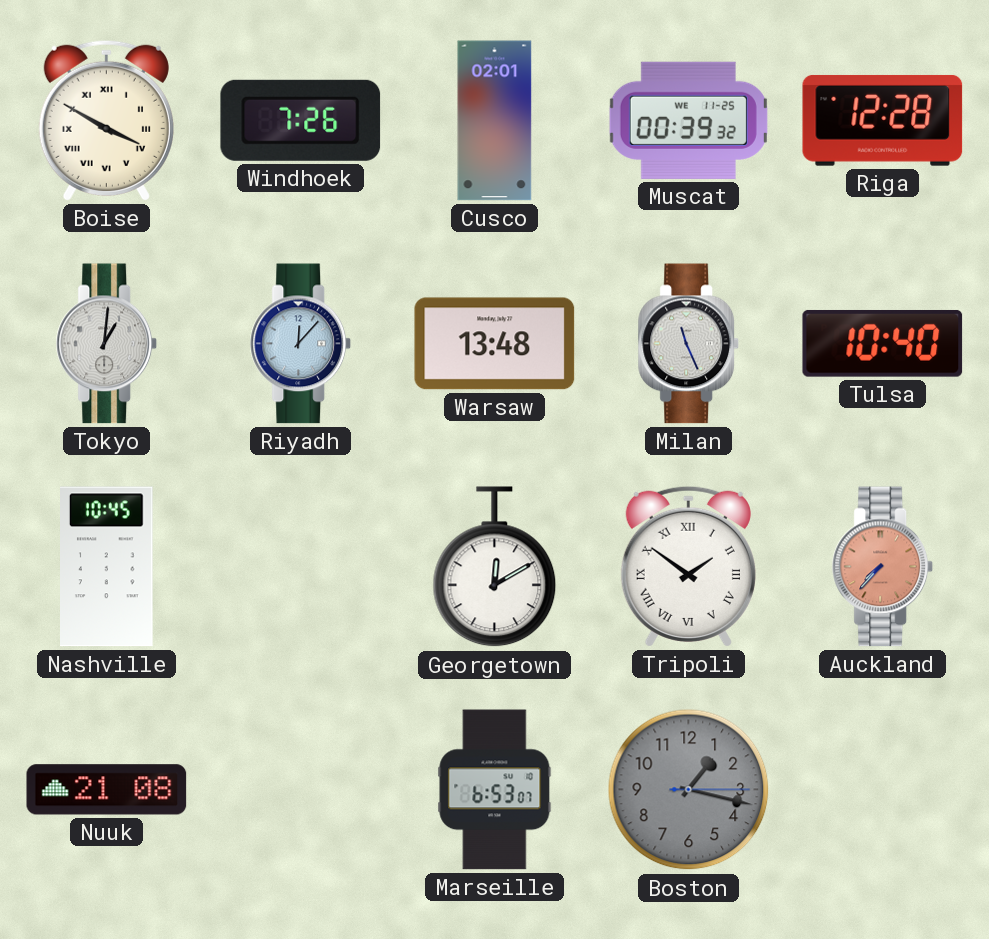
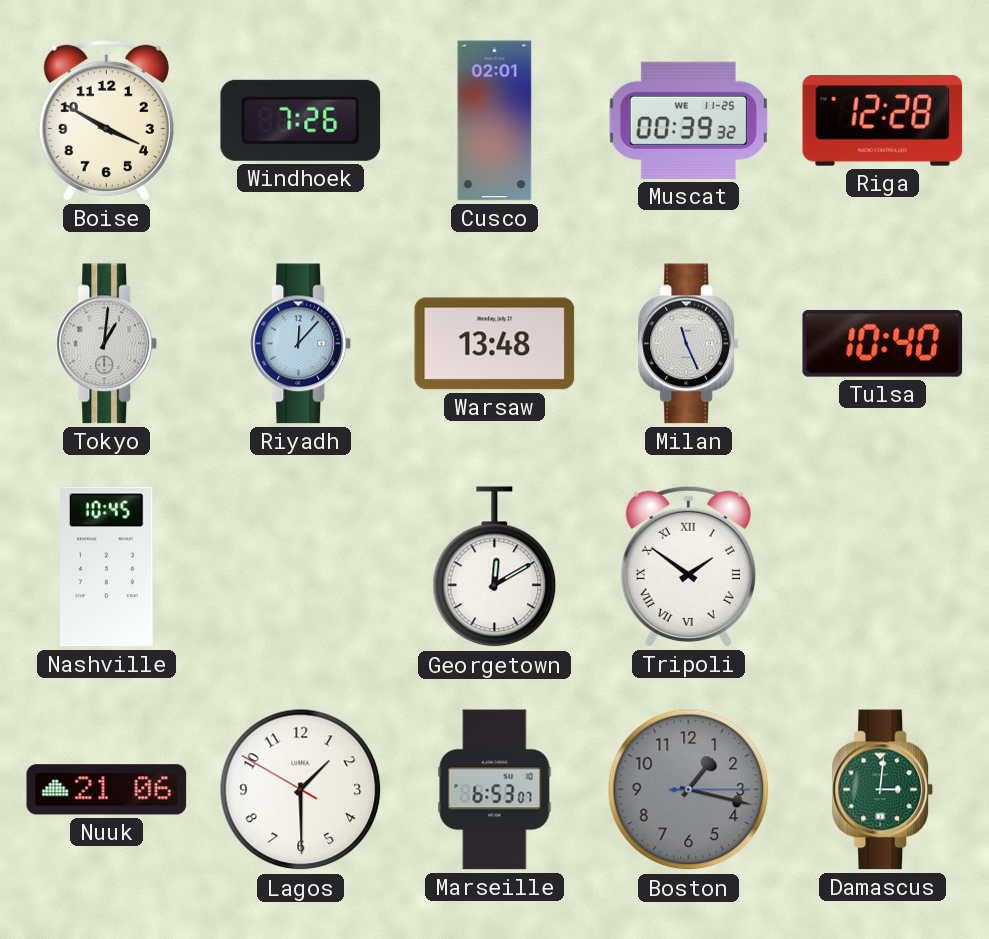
Boise numerals: Roman -> Arabic (106, 120)
Auckland: 7:37 -> none (883, 567)
Nuuk: 21:08 -> 21:06 (107, 790)
Lagos: none -> 1:29 (301, 790)
Damascus: none -> 3:01 (883, 790)
